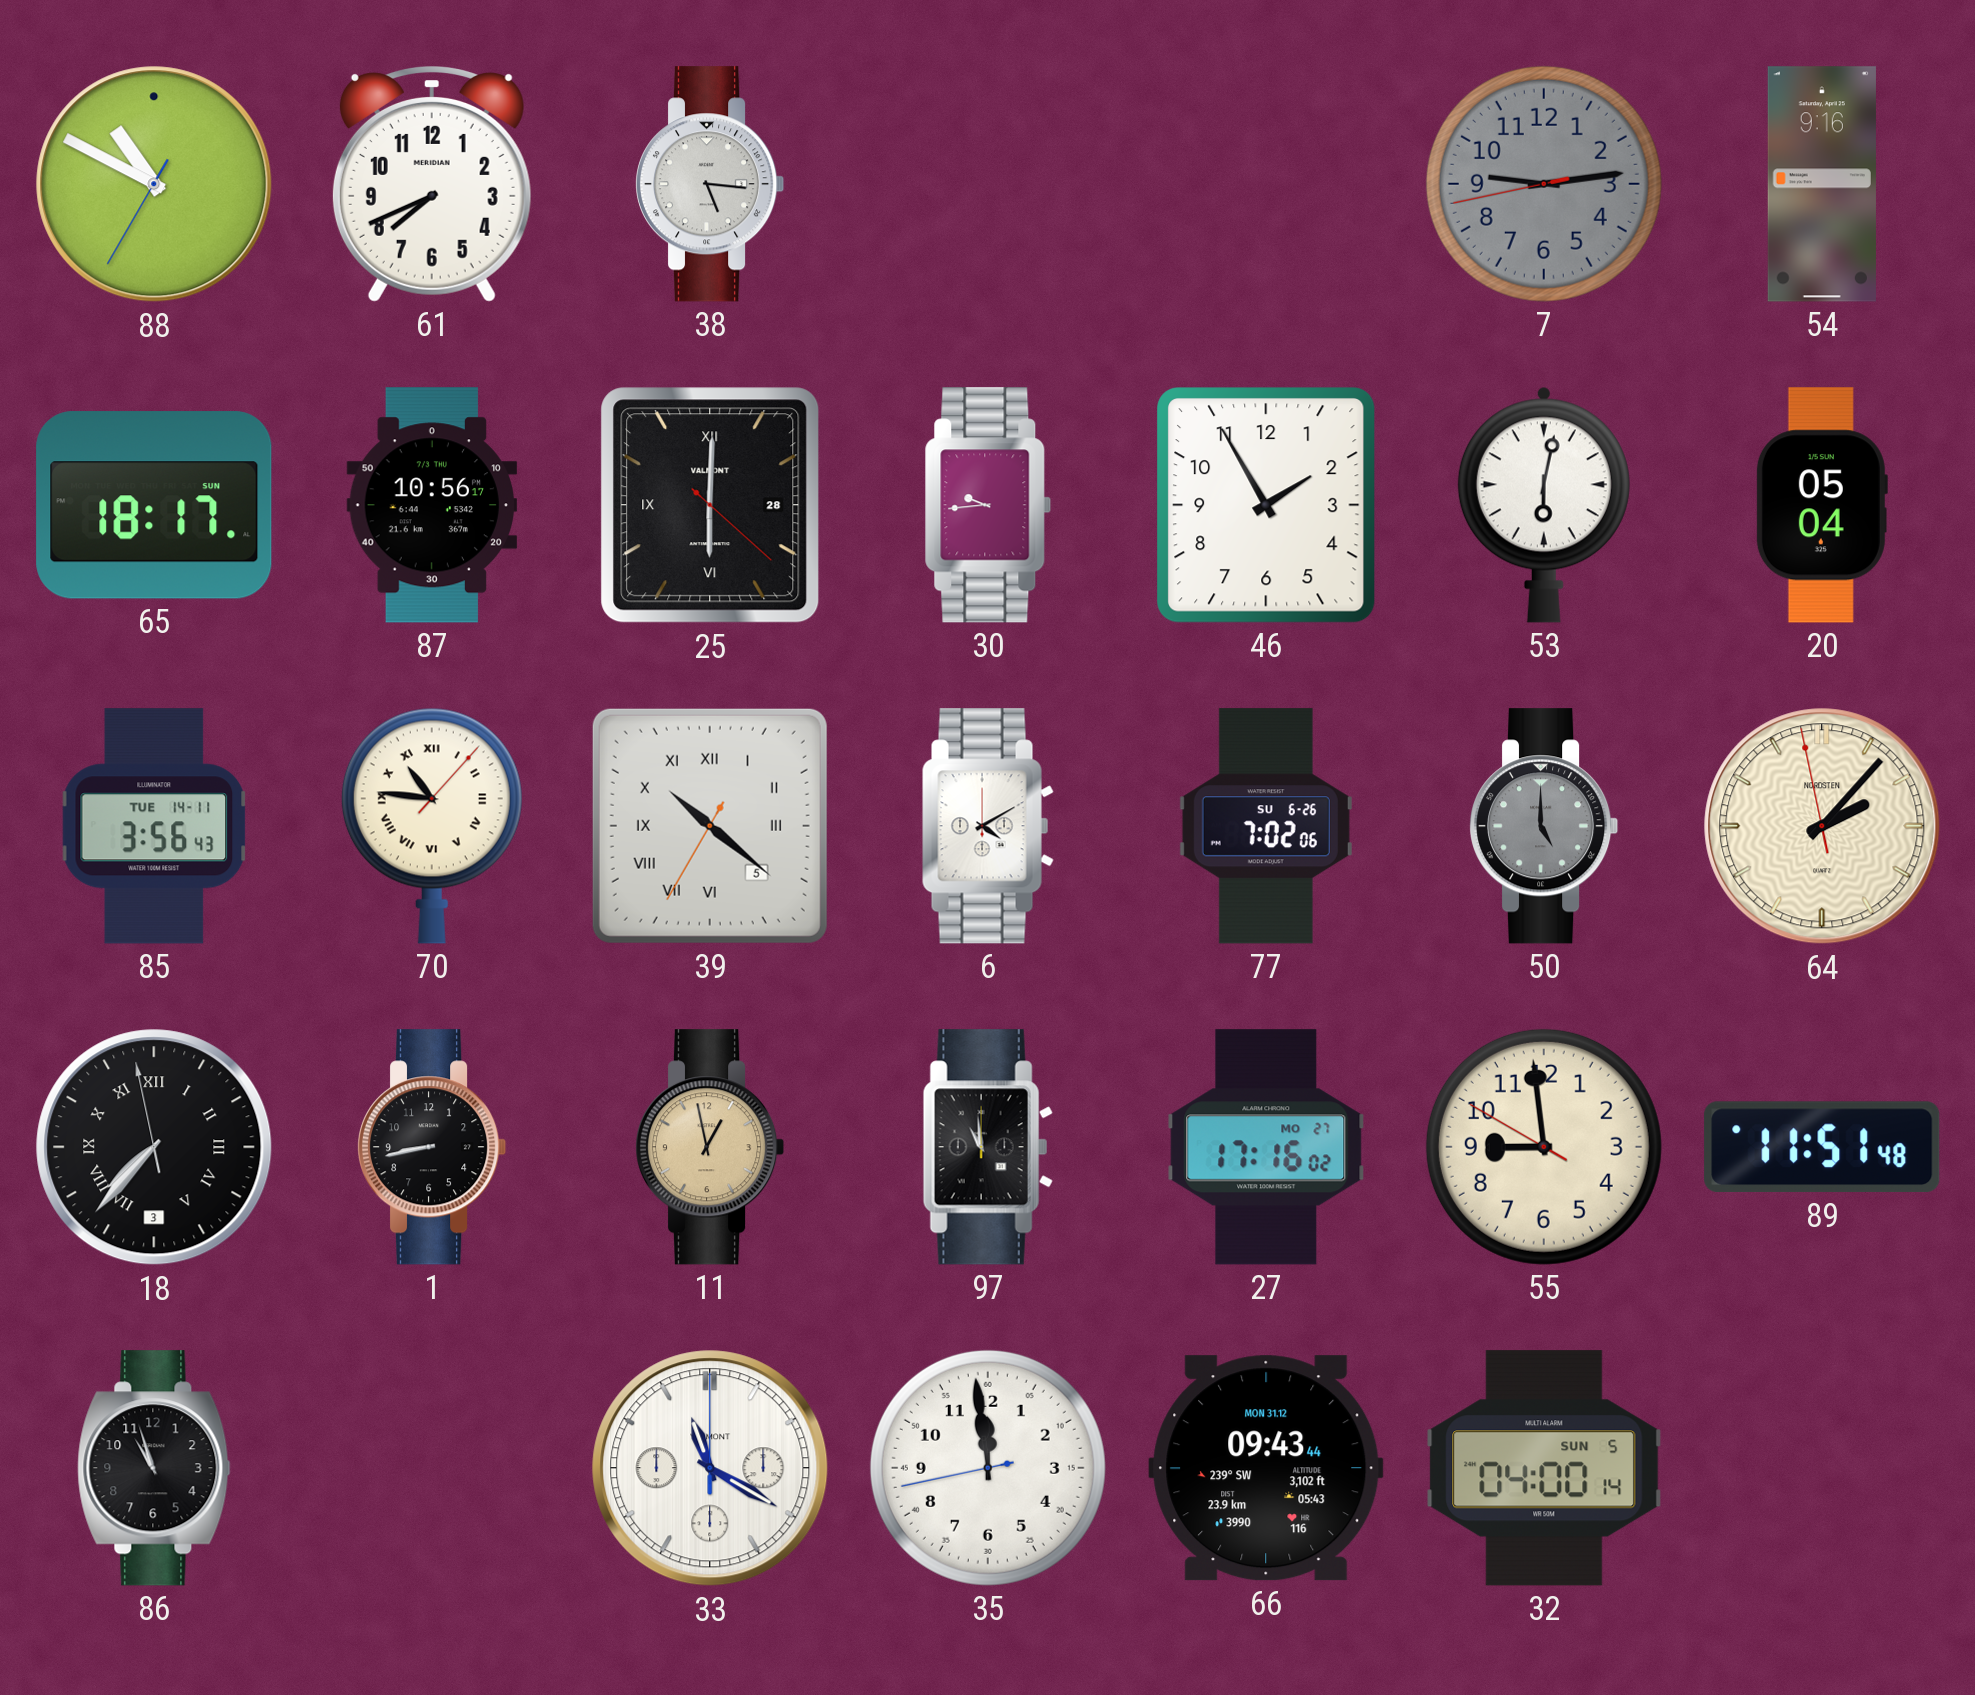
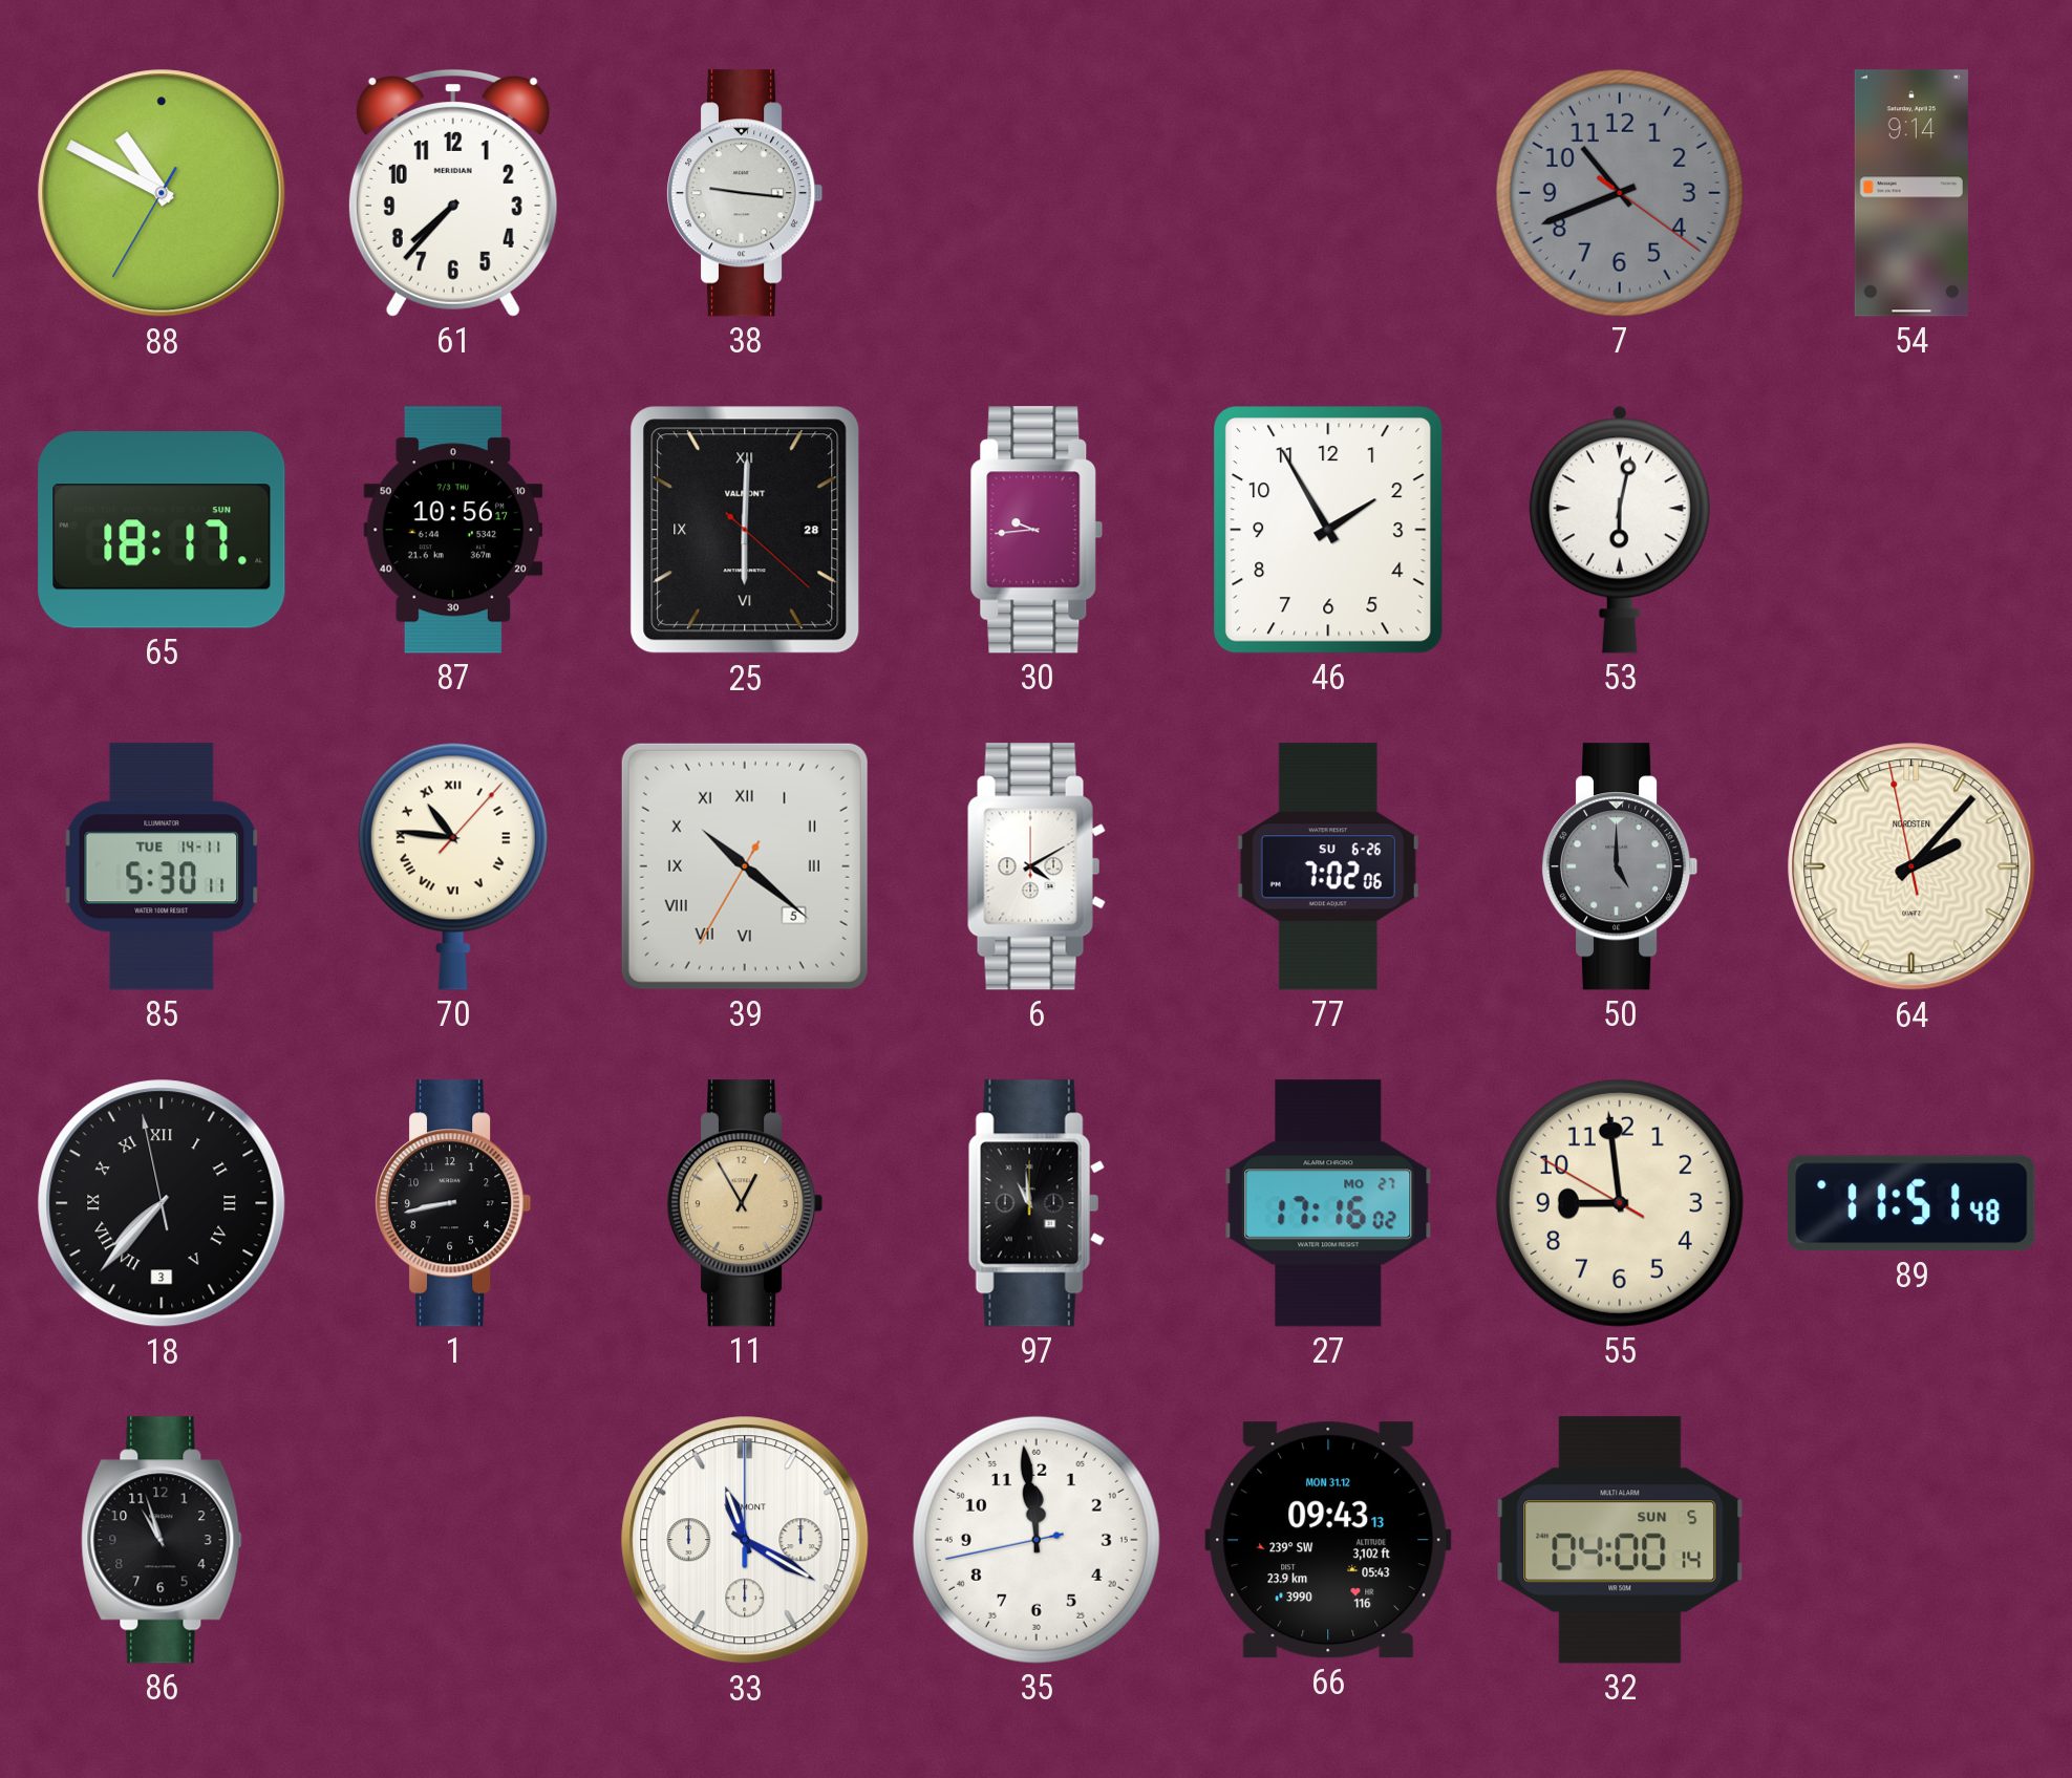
61: 7:41 -> 7:37 (453, 194)
38: 5:16 -> 9:16 (746, 193)
7: 9:13 -> 10:41 (1620, 193)
54: 9:16 -> 9:14 (1911, 193)
20: 05:04 -> none (1821, 505)
85: 3:56 -> 5:30 (162, 866)
11: 12:58 -> 12:55 (746, 1203)
66: 09:43:44 -> 09:43:13 (1328, 1540)
